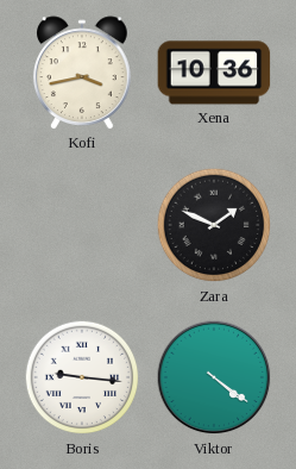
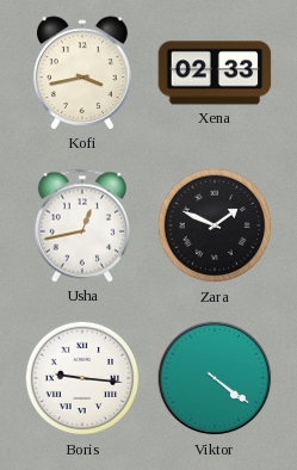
Xena: 10:36 -> 02:33 (215, 73)
Usha: none -> 12:43 (82, 225)
